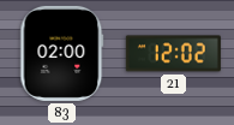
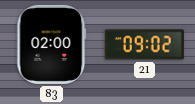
21: 12:02 -> 09:02 (144, 45)
